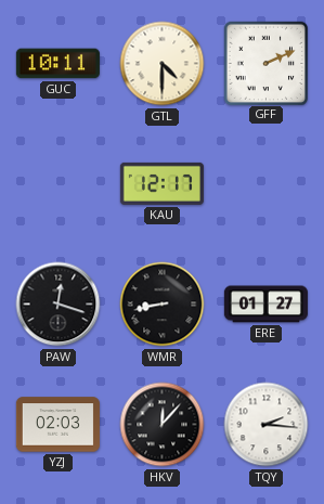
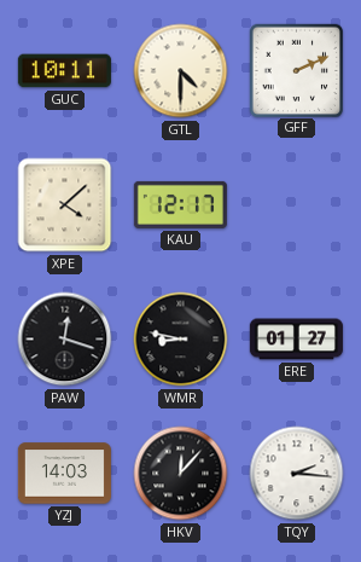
XPE: none -> 4:08 (65, 205)
WMR: 8:43 -> 8:47 (181, 340)
YZJ: 02:03 -> 14:03 (64, 474)
